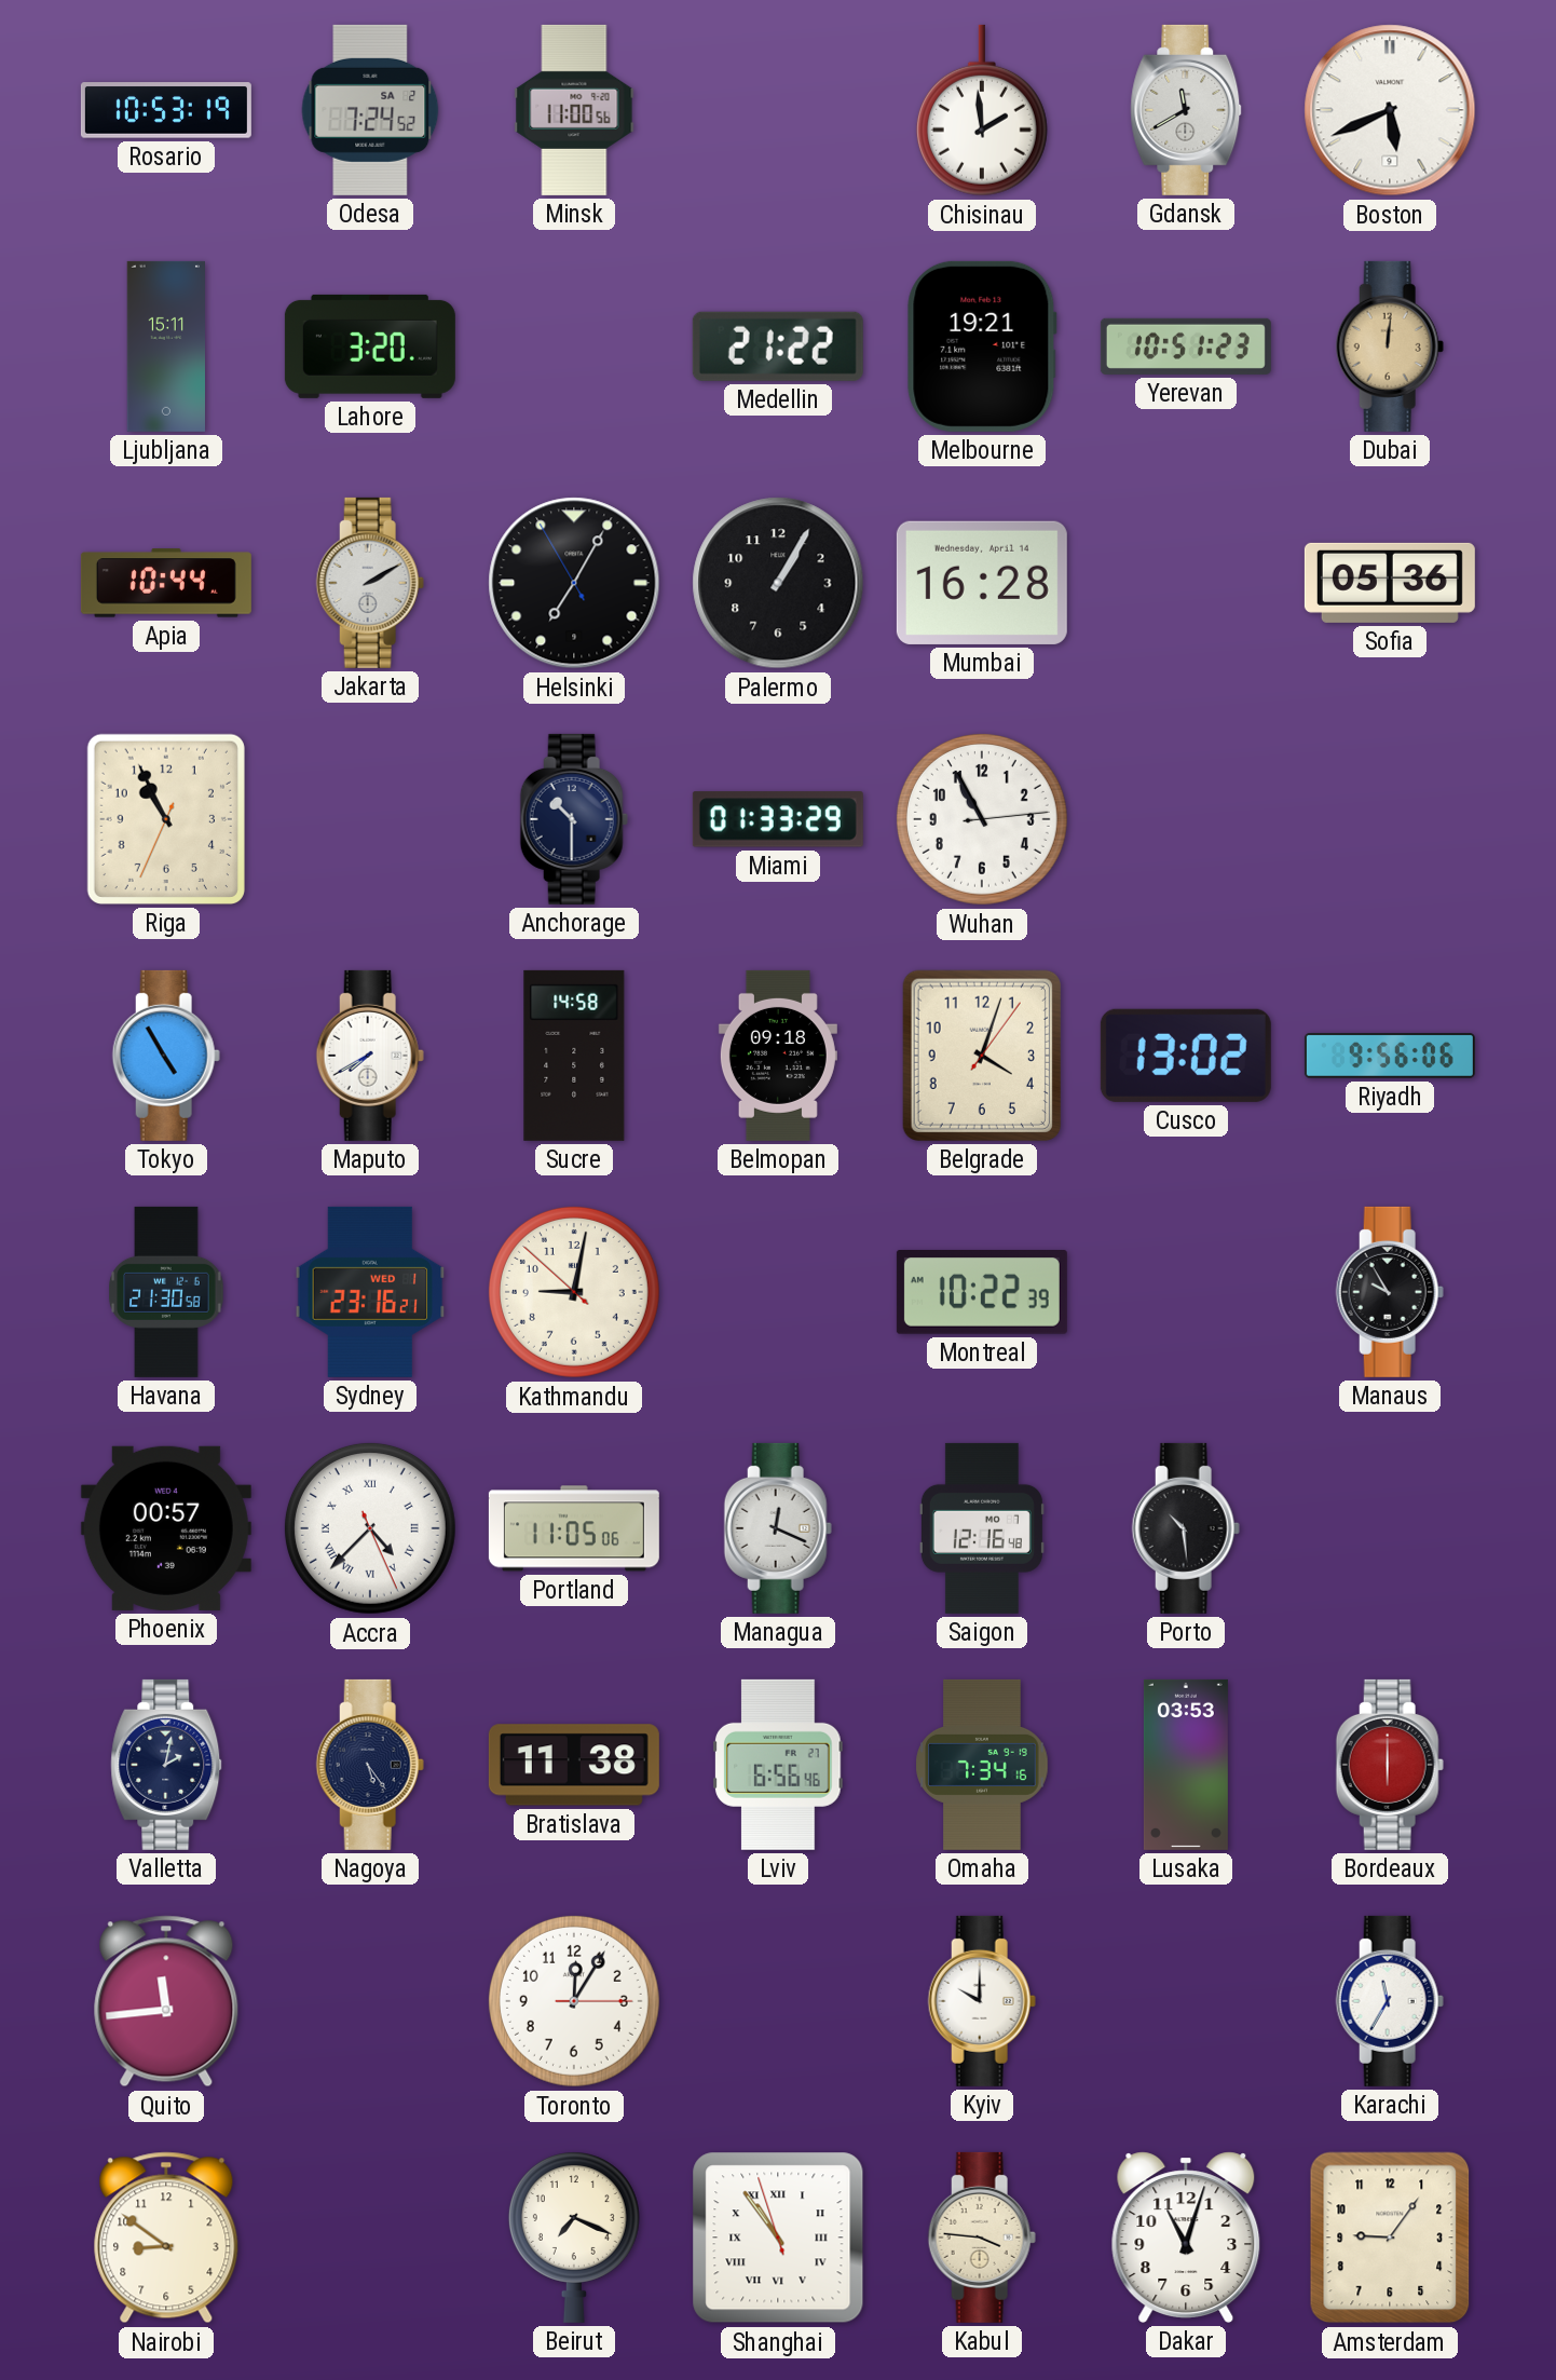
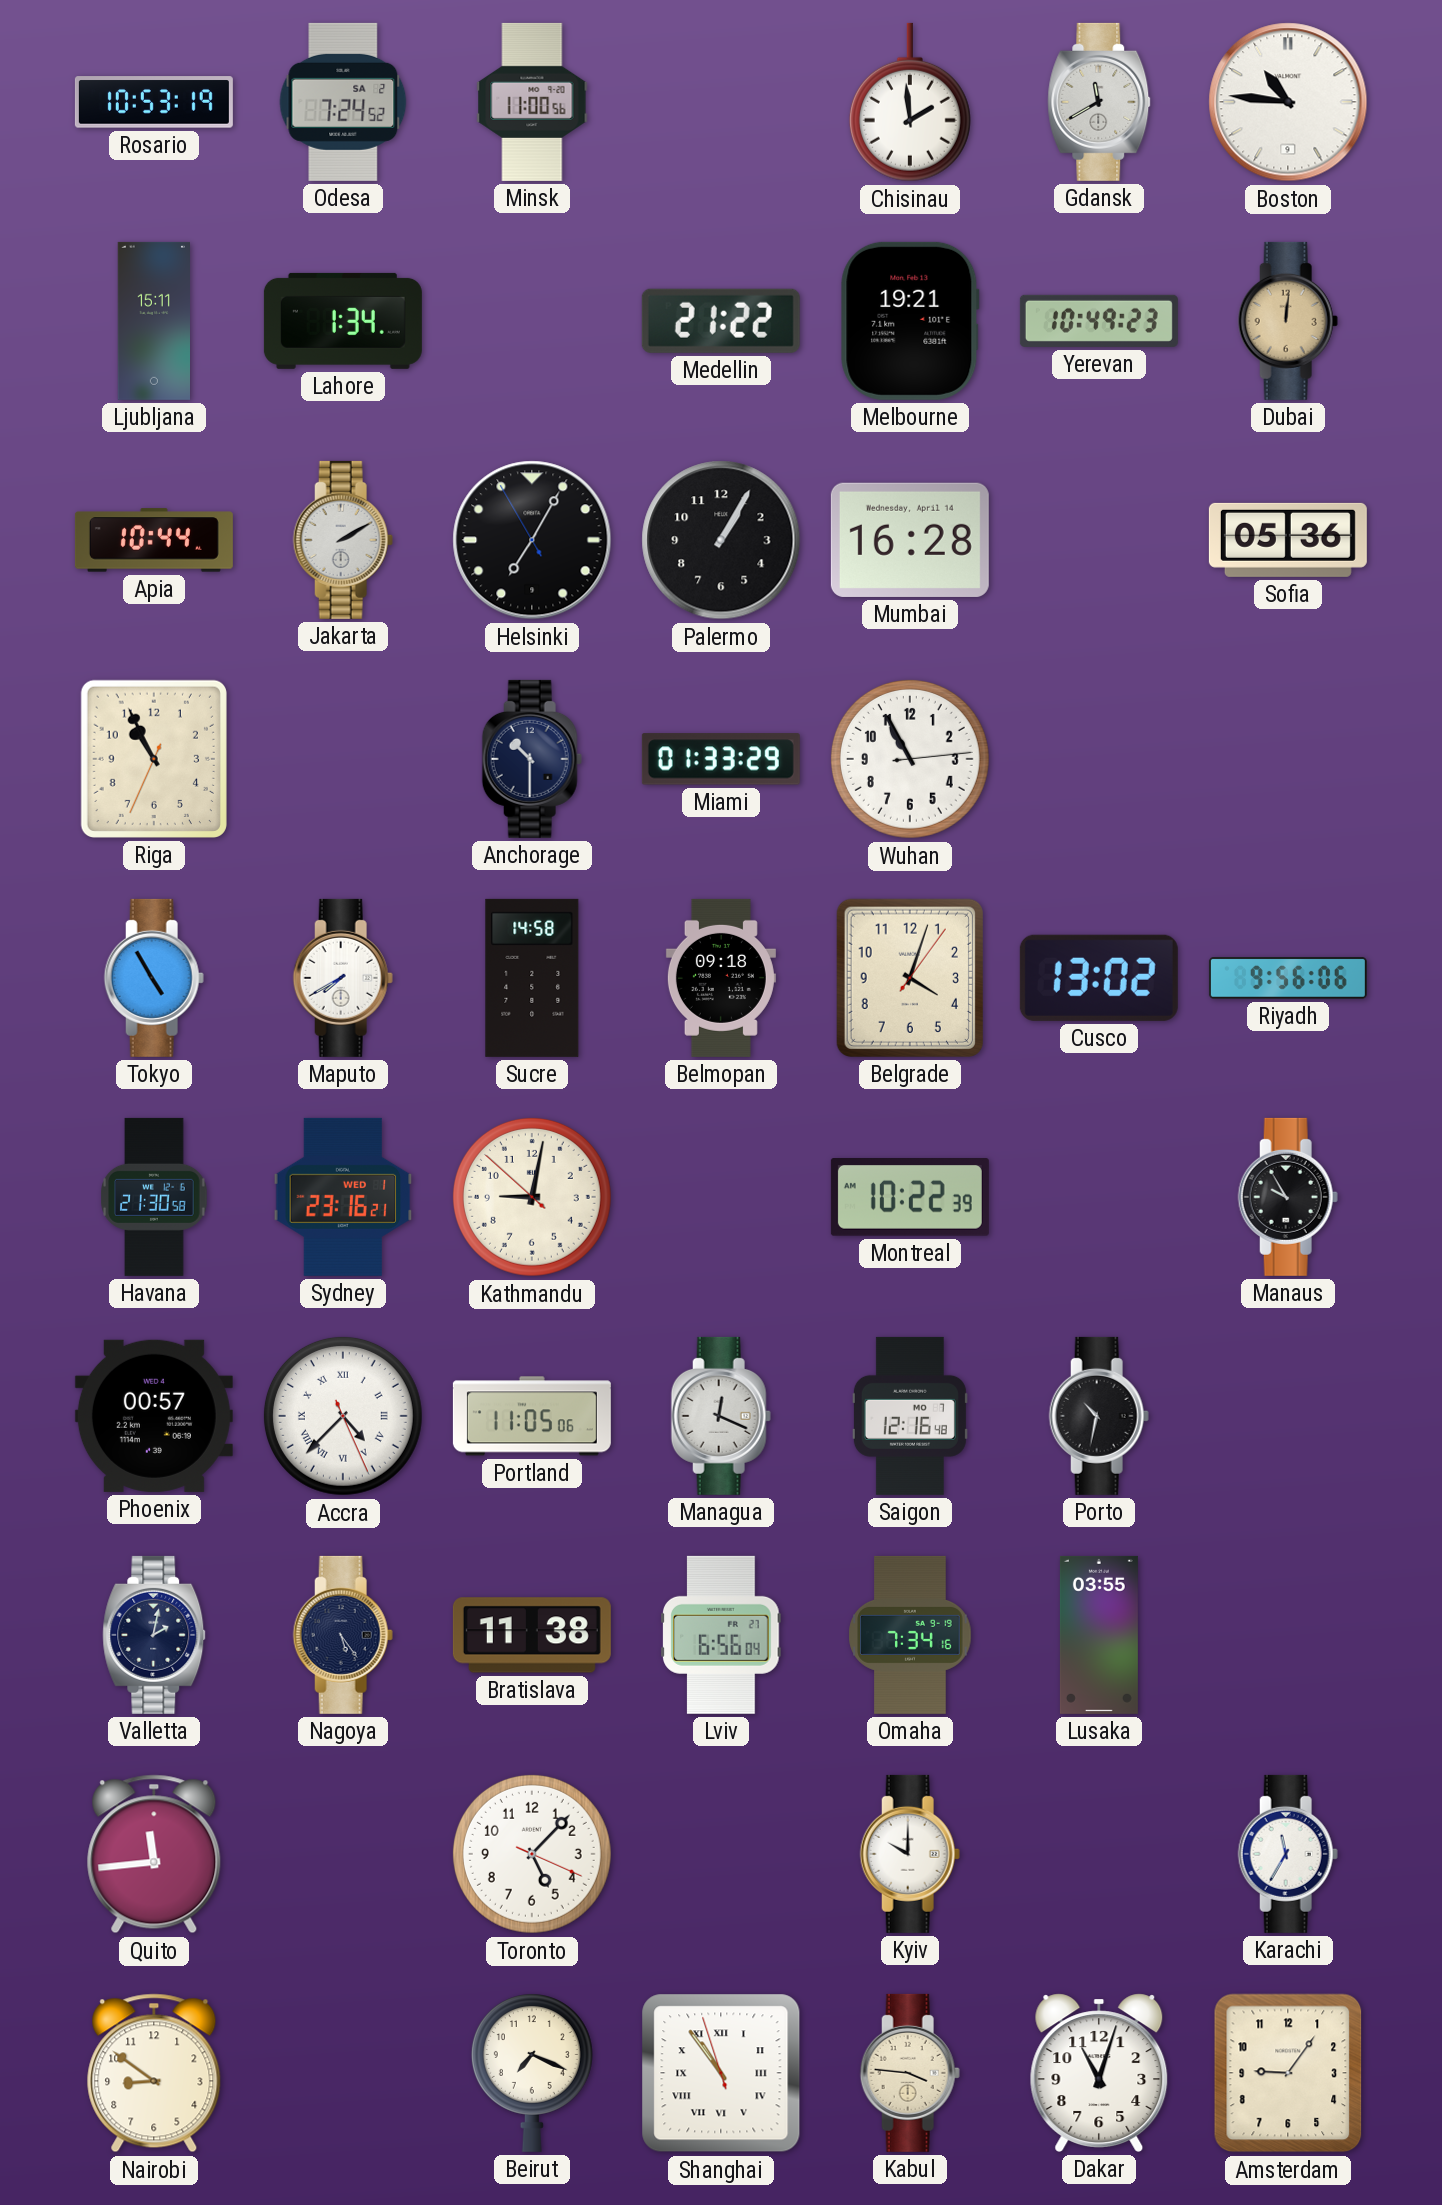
Boston: 5:41 -> 10:46 (1288, 102)
Lahore: 3:20 -> 1:34 (343, 321)
Yerevan: 10:51 -> 10:49 (1099, 321)
Porto: 10:29 -> 10:32 (1099, 1416)
Lviv: 6:56:46 -> 6:56:04 (721, 1635)
Lusaka: 03:53 -> 03:55 (1099, 1635)
Bordeaux: 6:00 -> none (1390, 1765)
Toronto: 12:05 -> 5:07 (532, 1854)
